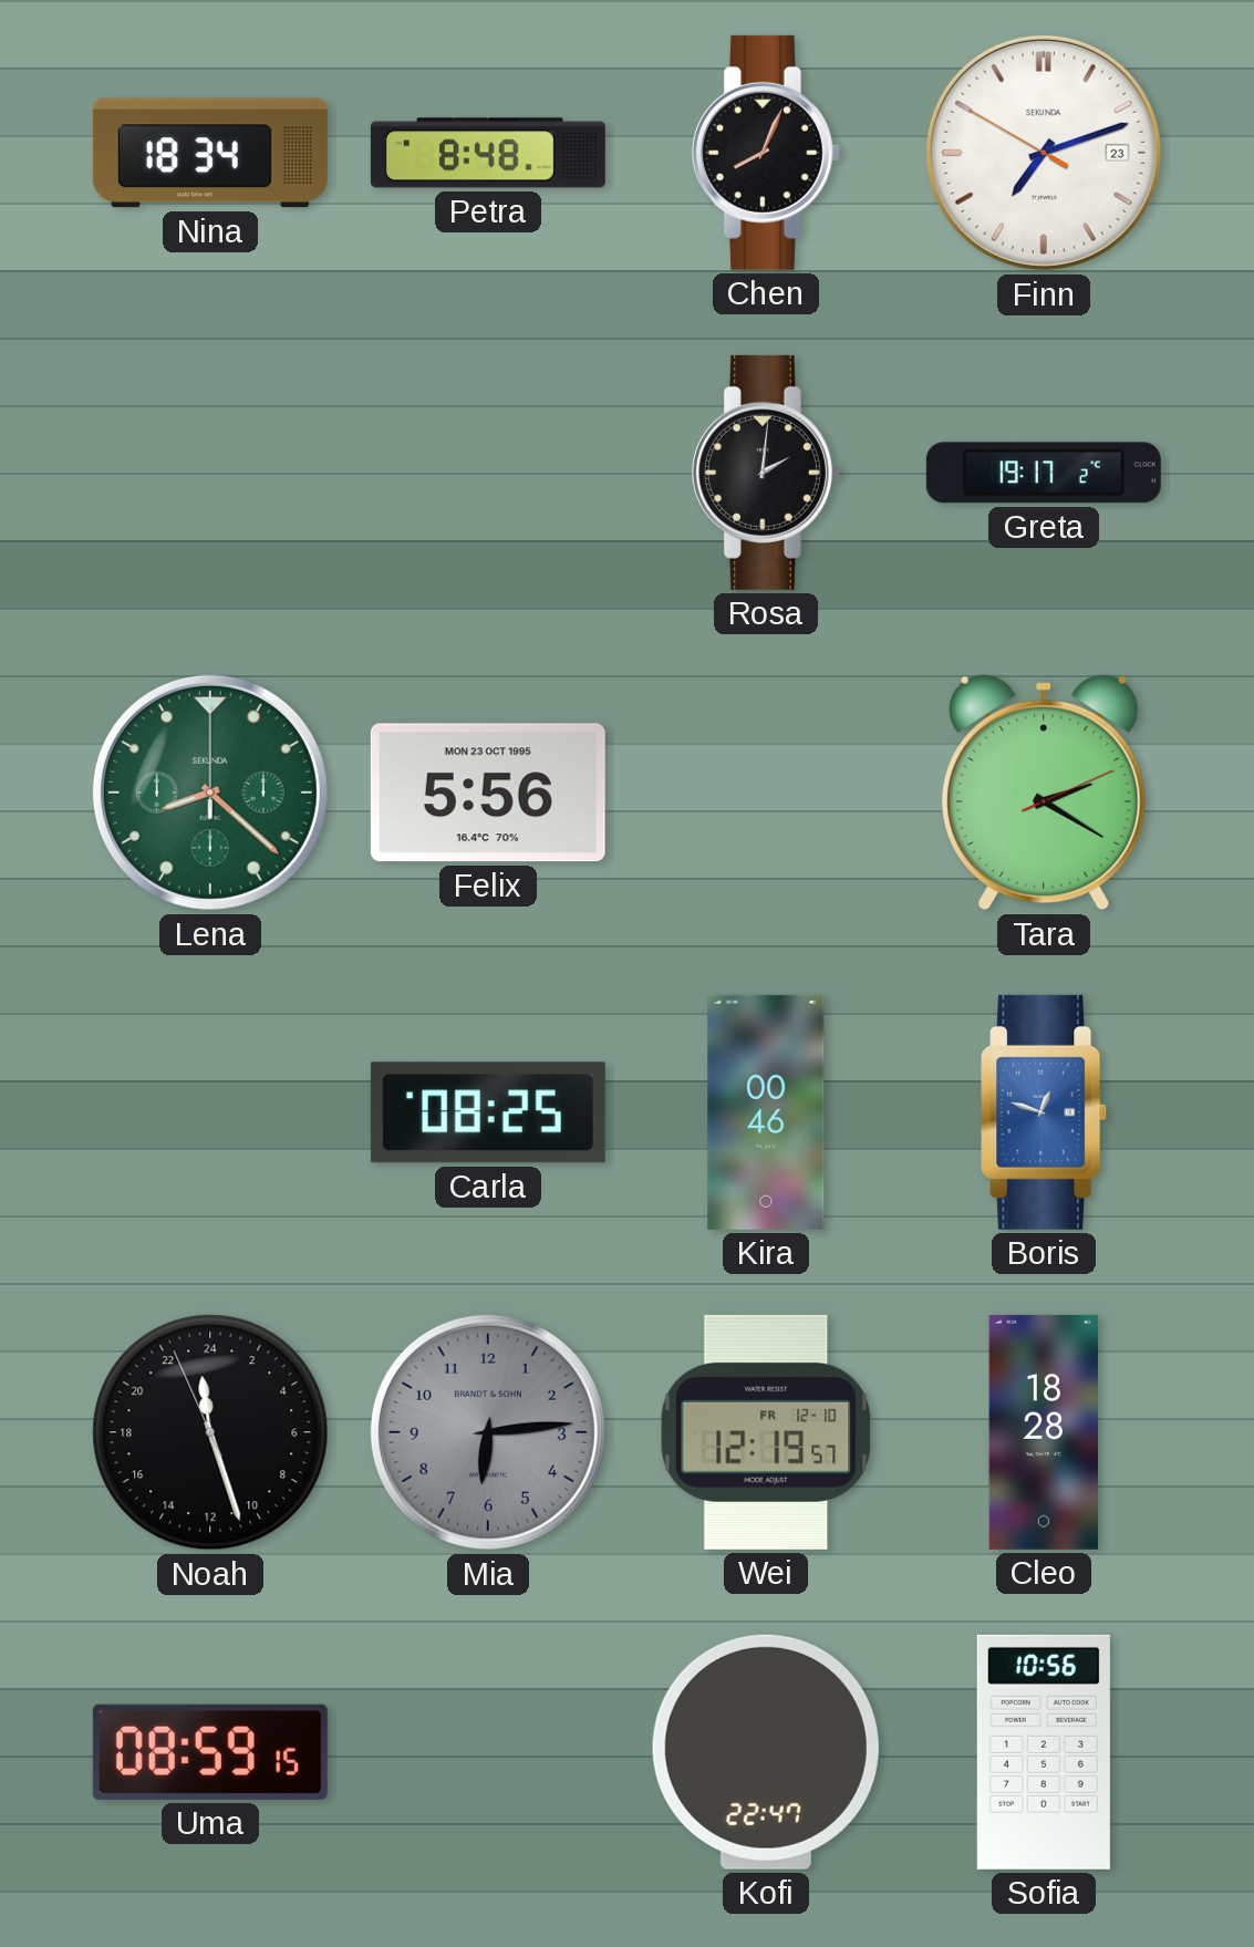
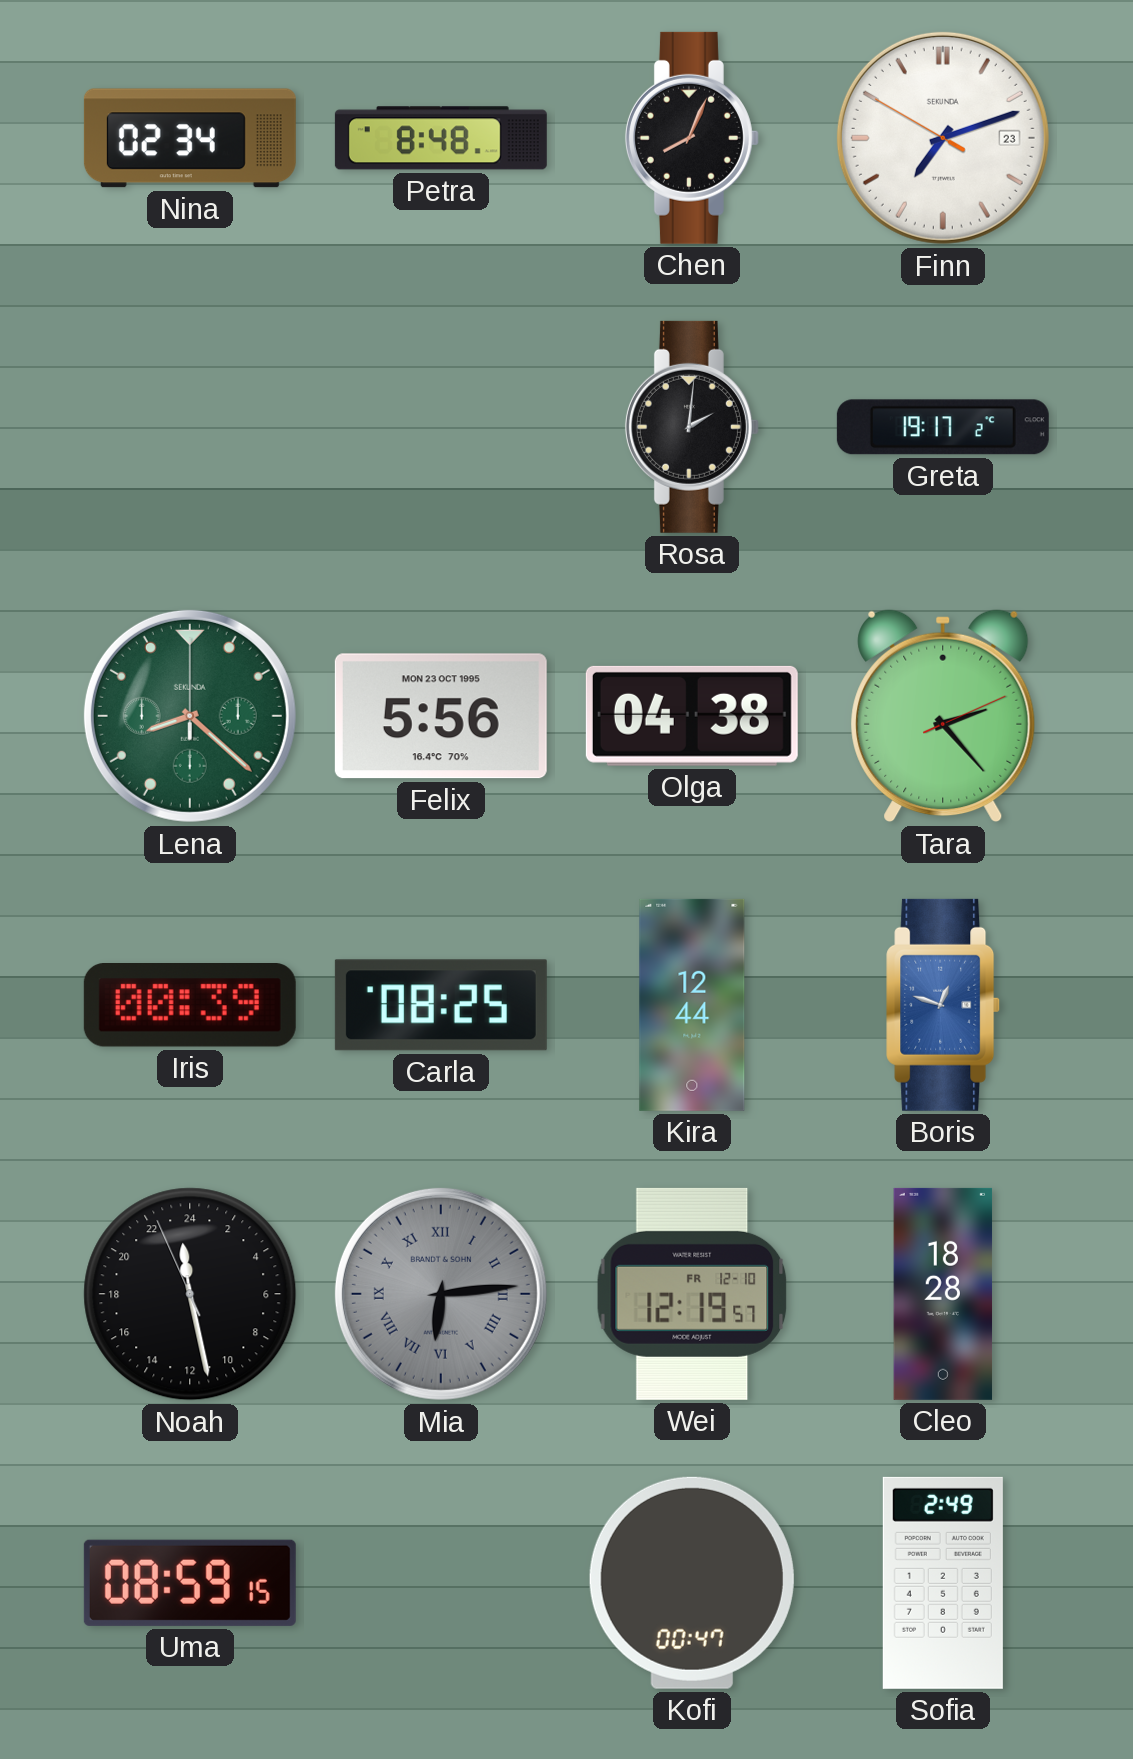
Nina: 18:34 -> 02:34 (190, 138)
Olga: none -> 04:38 (692, 716)
Tara: 2:20 -> 2:23 (943, 716)
Iris: none -> 00:39 (190, 1005)
Kira: 00:46 -> 12:44 (692, 1005)
Noah: 23:26 -> 23:27 (190, 1294)
Mia numerals: Arabic -> Roman (441, 1294)
Kofi: 22:47 -> 00:47 (692, 1583)
Sofia: 10:56 -> 2:49 (943, 1583)
